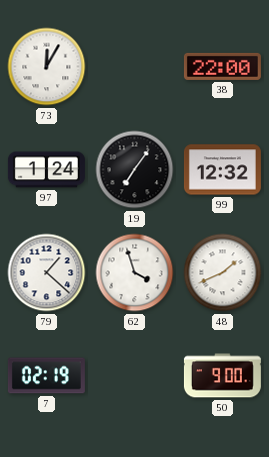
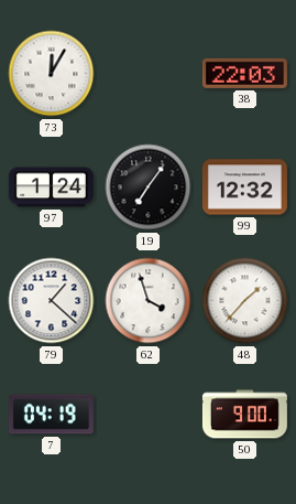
38: 22:00 -> 22:03 (244, 73)
48: 1:41 -> 1:37 (245, 301)
7: 02:19 -> 04:19 (51, 415)
